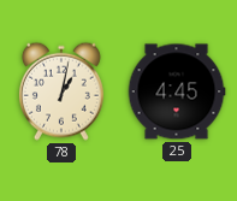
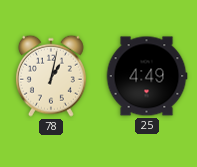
25: 4:45 -> 4:49 (147, 76)
